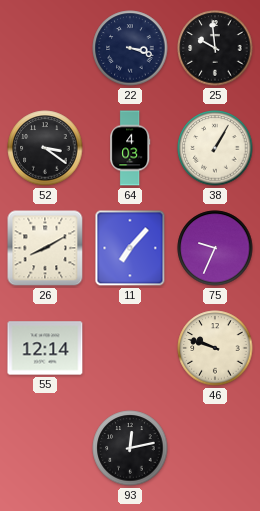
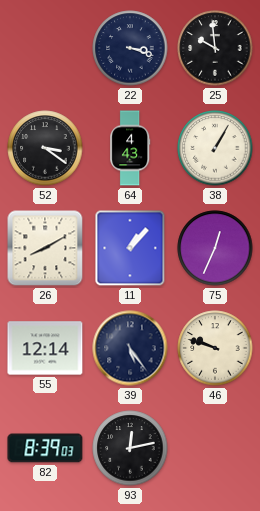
64: 4:03 -> 4:43 (130, 148)
11: 7:07 -> 1:07 (130, 248)
75: 9:34 -> 12:34 (215, 248)
39: none -> 5:24 (130, 348)
82: none -> 8:39 (45, 448)
